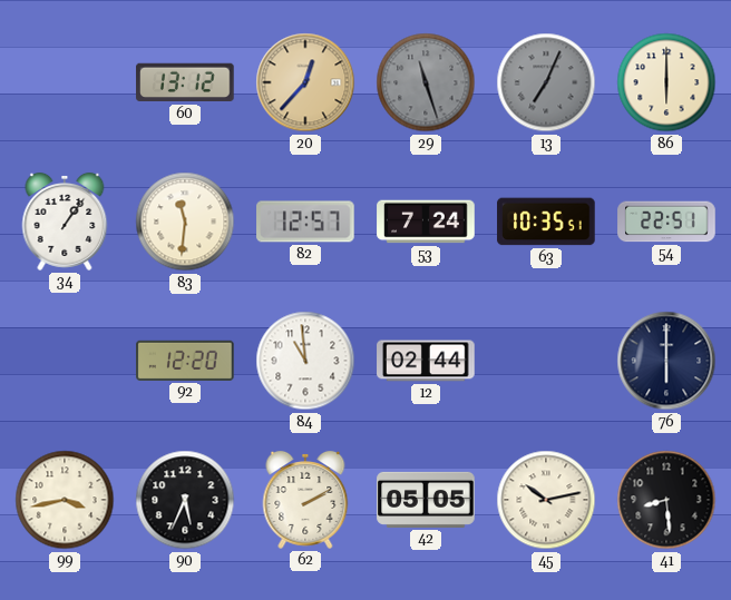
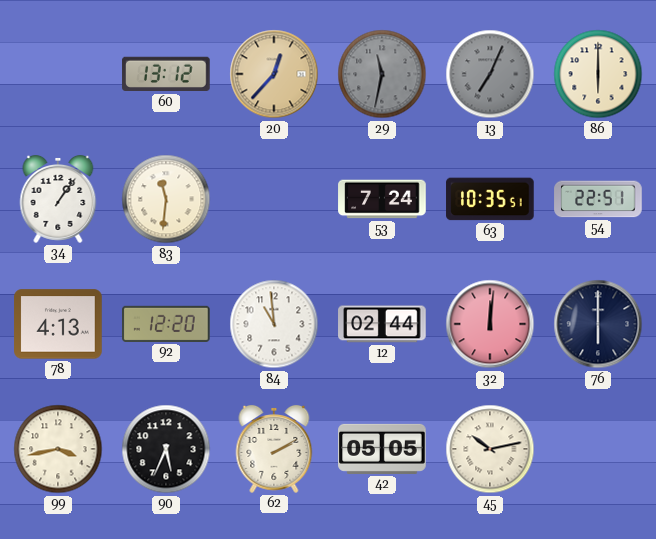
29: 11:27 -> 11:32 (382, 74)
82: 12:57 -> none (305, 222)
78: none -> 4:13 (58, 324)
32: none -> 12:01 (490, 324)
41: 8:29 -> none (666, 500)
